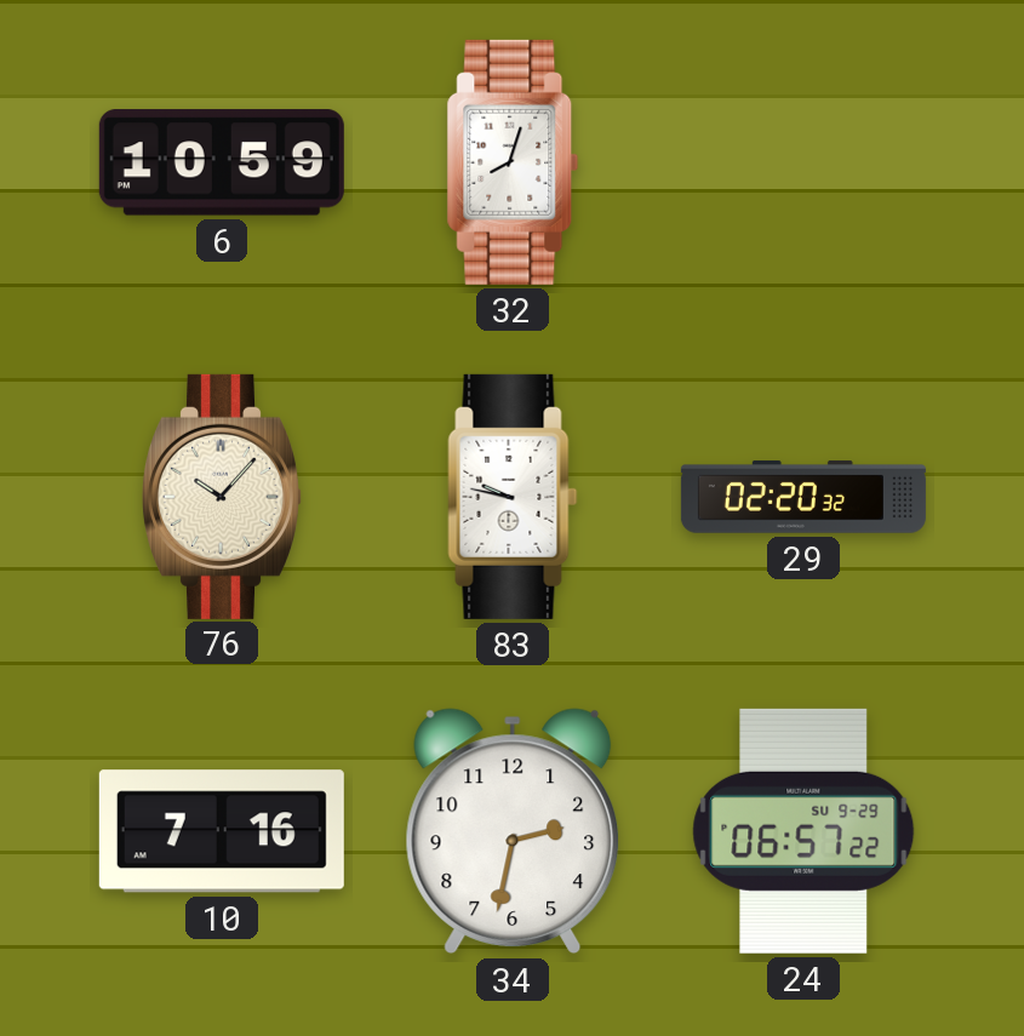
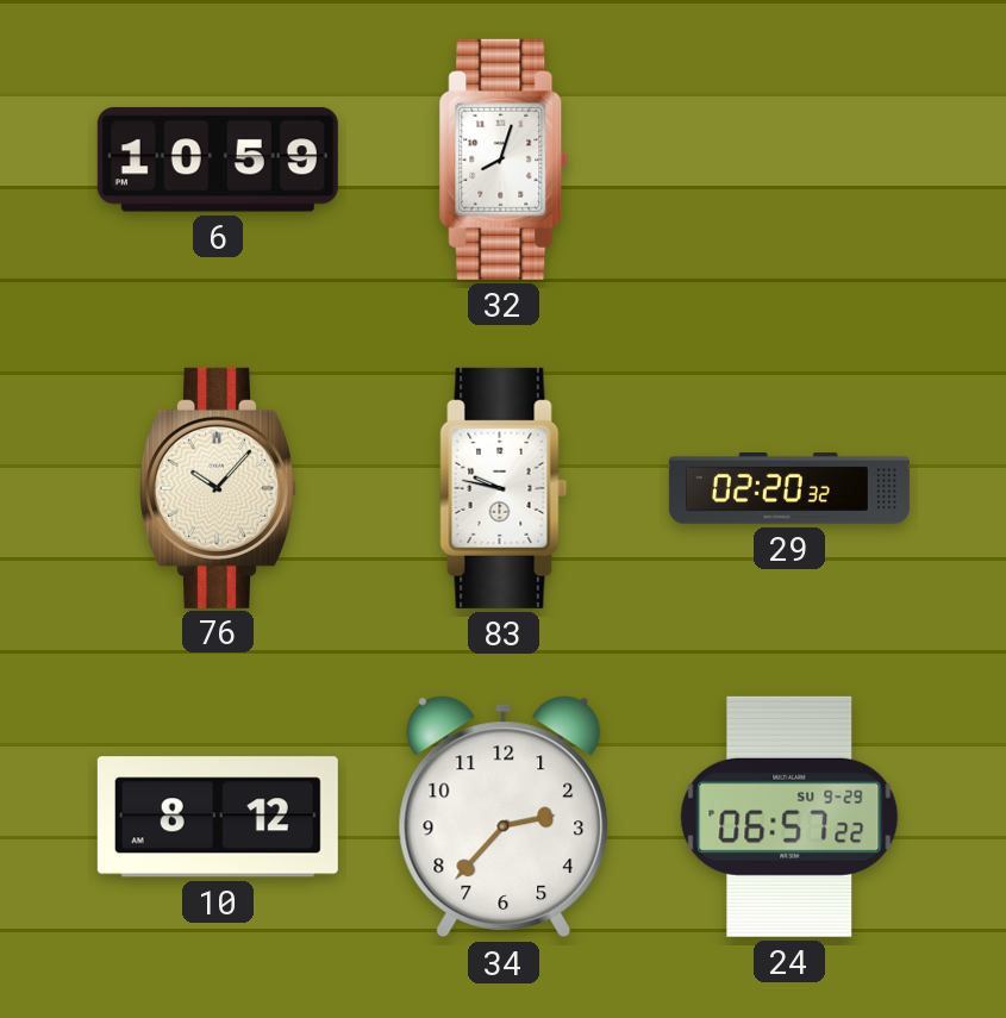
10: 7:16 -> 8:12 (218, 817)
34: 2:32 -> 2:37 (504, 817)
